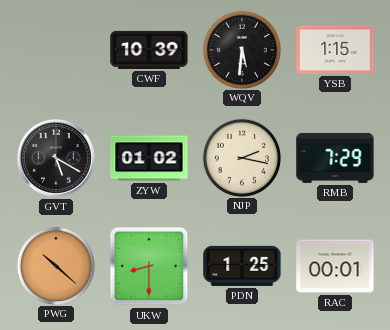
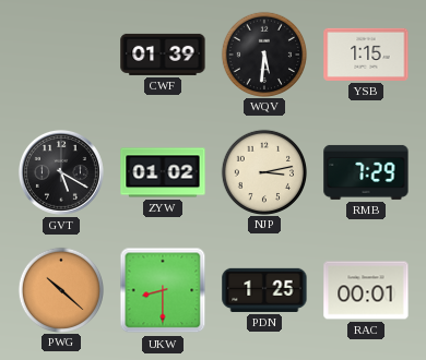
CWF: 10:39 -> 01:39 (163, 55)
NJP: 2:17 -> 3:13 (263, 171)
